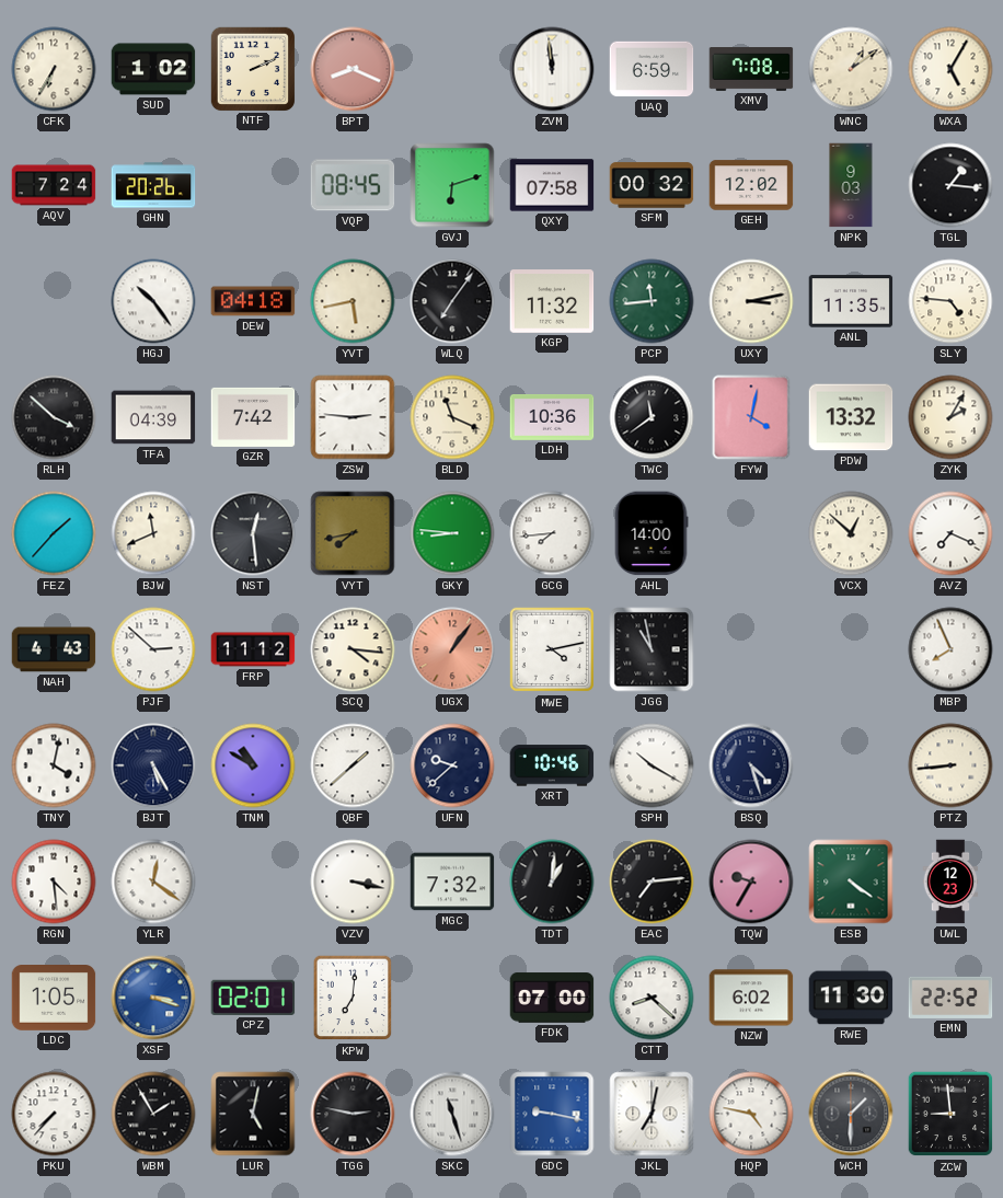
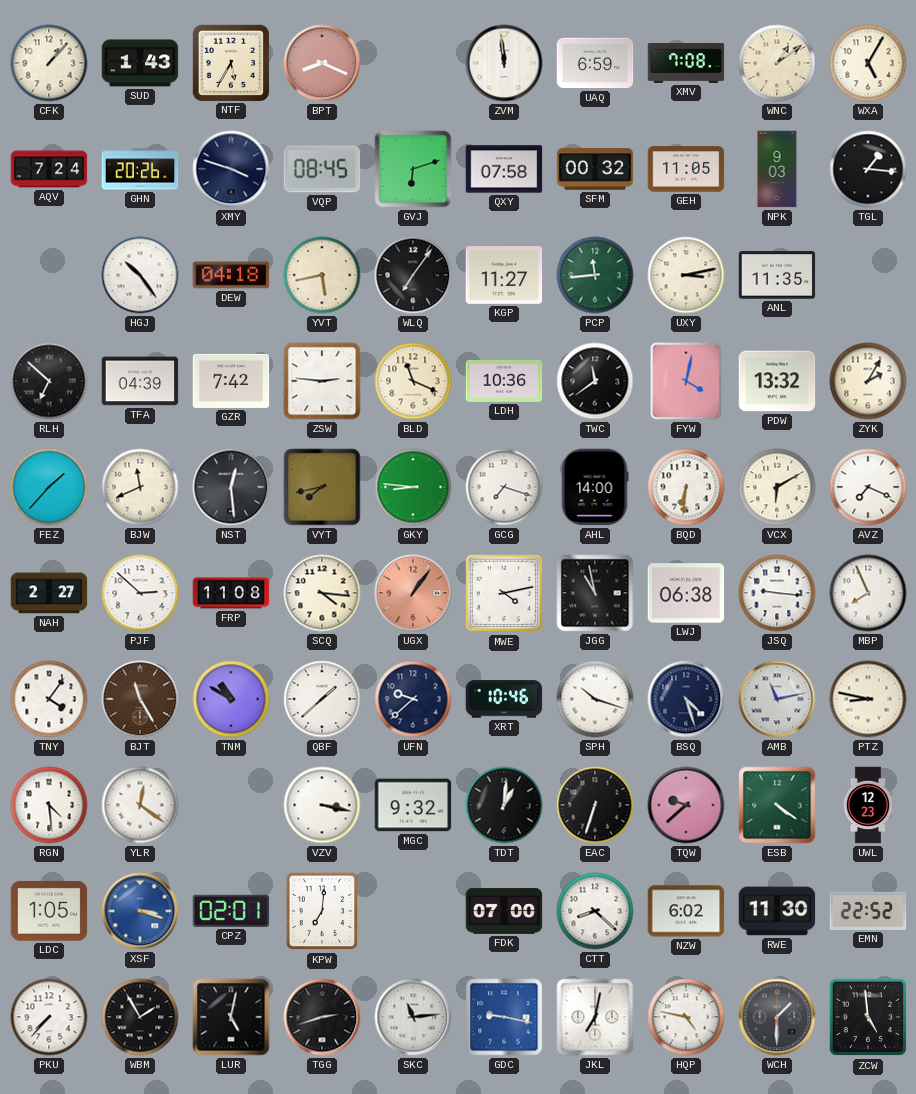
CFK: 6:35 -> 1:07 (49, 63)
SUD: 1:02 -> 1:43 (140, 63)
NTF: 2:11 -> 5:35 (230, 62)
XMY: none -> 3:48 (231, 169)
GEH: 12:02 -> 11:05 (686, 169)
KGP: 11:32 -> 11:27 (504, 275)
SLY: 4:46 -> none (950, 301)
RLH: 3:52 -> 6:52 (49, 381)
GCG: 7:44 -> 7:18 (504, 487)
BQD: none -> 6:31 (686, 487)
VCX: 12:52 -> 6:10 (777, 487)
NAH: 4:43 -> 2:27 (49, 593)
FRP: 11:12 -> 11:08 (231, 593)
LWJ: none -> 06:38 (686, 593)
JSQ: none -> 9:16 (777, 593)
TNY: 4:02 -> 4:06 (49, 699)
BJT: 5:25 -> 11:25 (140, 699)
BJT dial: navy -> brown (140, 699)
SPH: 10:20 -> 10:18 (595, 699)
AMB: none -> 11:13 (777, 699)
PTZ: 8:44 -> 8:47 (868, 699)
MGC: 7:32 -> 9:32 (413, 805)
EAC: 7:14 -> 6:33 (595, 805)
TQW: 9:35 -> 9:38 (686, 805)
TGG: 2:47 -> 2:42 (322, 1017)
SKC: 11:27 -> 11:14 (413, 1017)
ZCW: 8:59 -> 4:59 (868, 1017)
